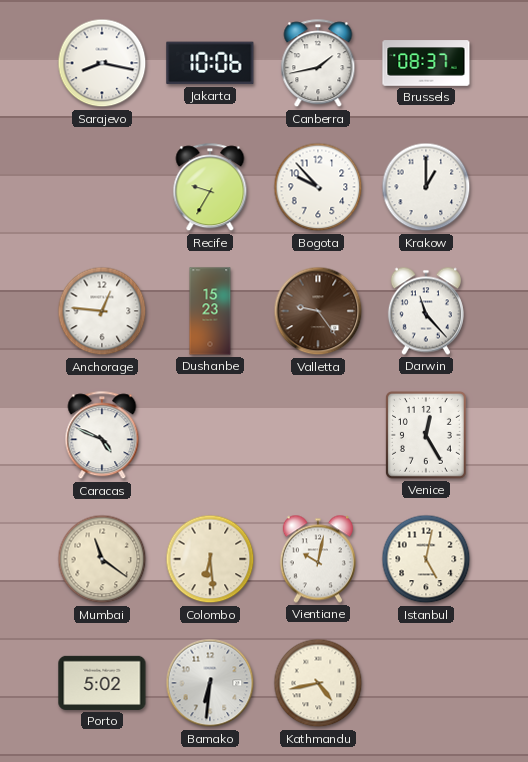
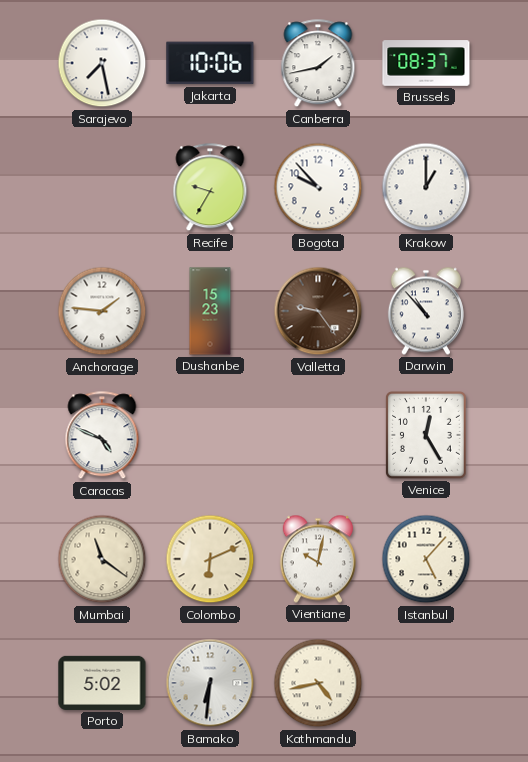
Sarajevo: 8:17 -> 7:28 (102, 63)
Anchorage: 12:46 -> 1:46 (102, 311)
Darwin: 11:23 -> 10:53 (426, 311)
Colombo: 6:29 -> 6:11 (210, 559)
Istanbul: 5:02 -> 5:07 (426, 559)
